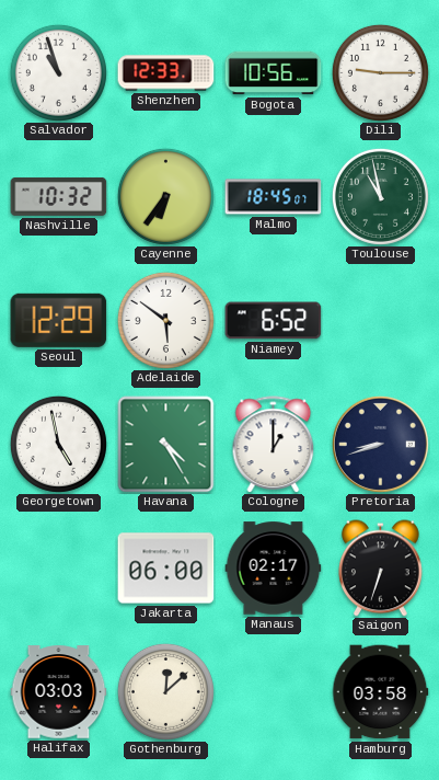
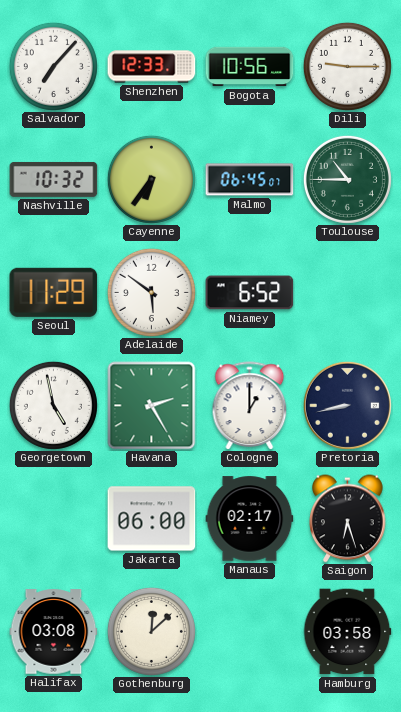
Salvador: 10:57 -> 7:07 (53, 66)
Malmo: 18:45 -> 06:45 (250, 180)
Toulouse: 10:58 -> 10:45 (347, 179)
Seoul: 12:29 -> 11:29 (54, 292)
Havana: 4:25 -> 2:25 (152, 406)
Pretoria: 8:42 -> 8:43 (347, 405)
Saigon: 6:33 -> 6:27 (348, 519)
Halifax: 03:03 -> 03:08 (54, 632)
